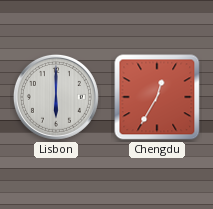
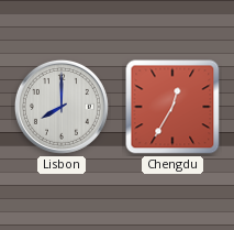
Lisbon: 6:00 -> 8:00 (62, 107)
